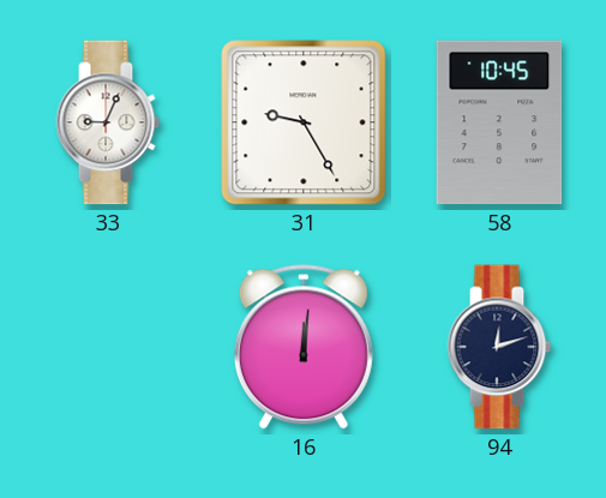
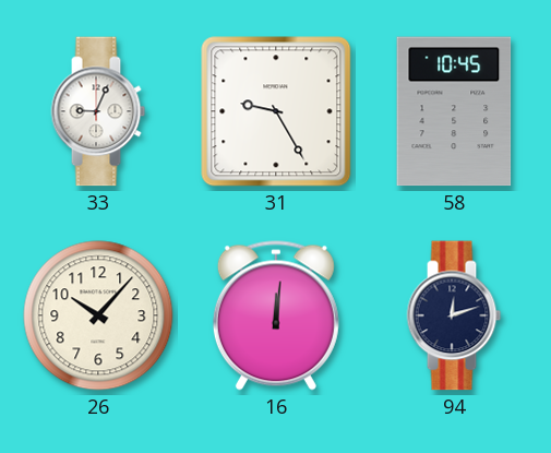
26: none -> 10:07 (98, 315)
